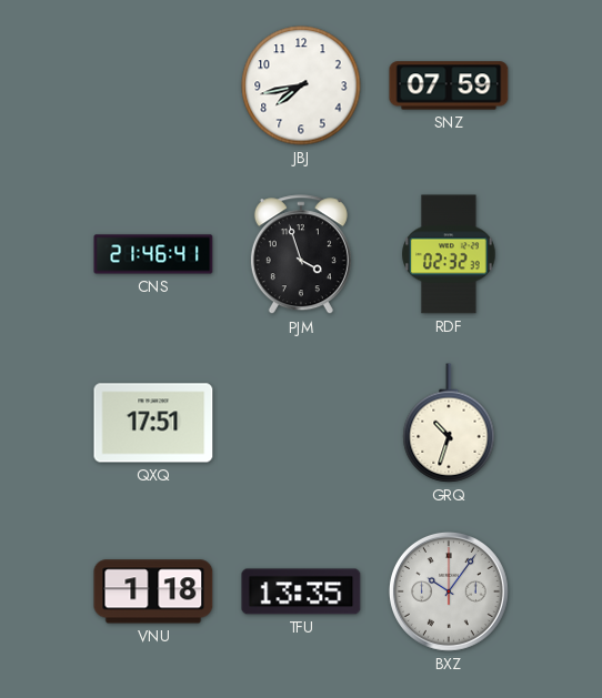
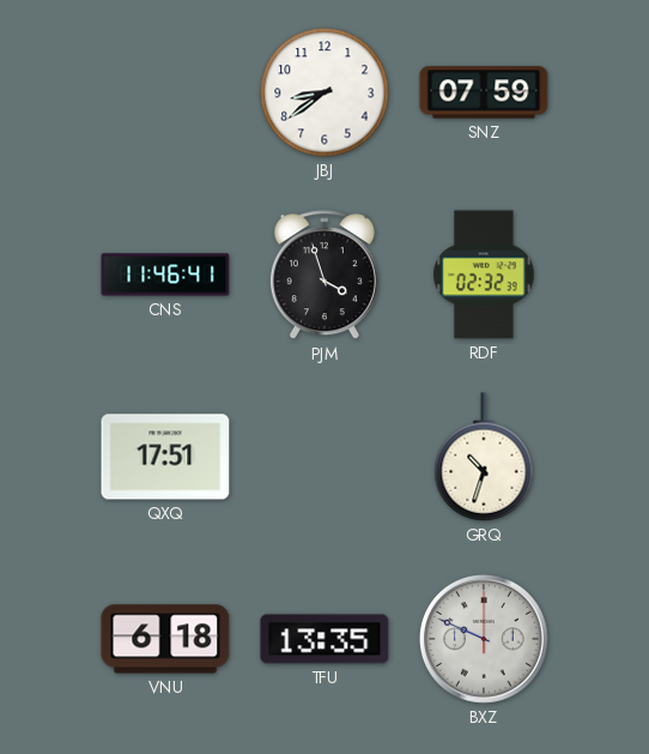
JBJ: 7:43 -> 8:39 (324, 92)
CNS: 21:46 -> 11:46 (165, 275)
VNU: 1:18 -> 6:18 (165, 639)
BXZ: 10:06 -> 9:49 (484, 639)
